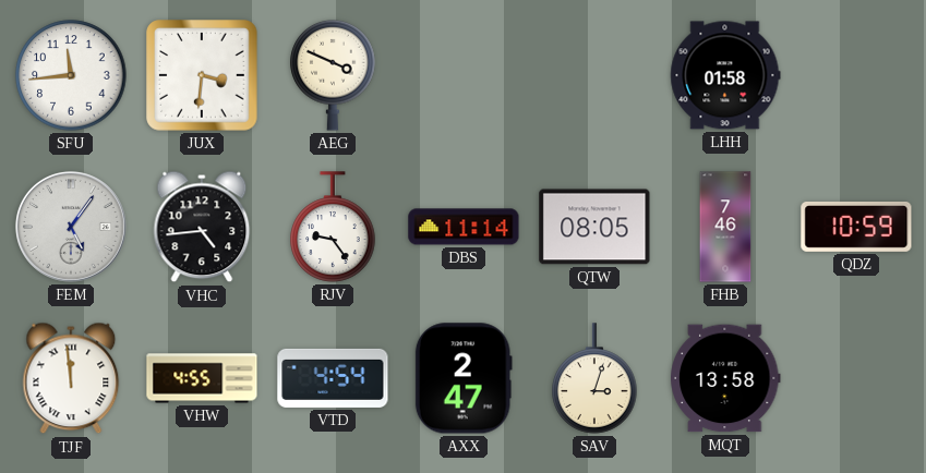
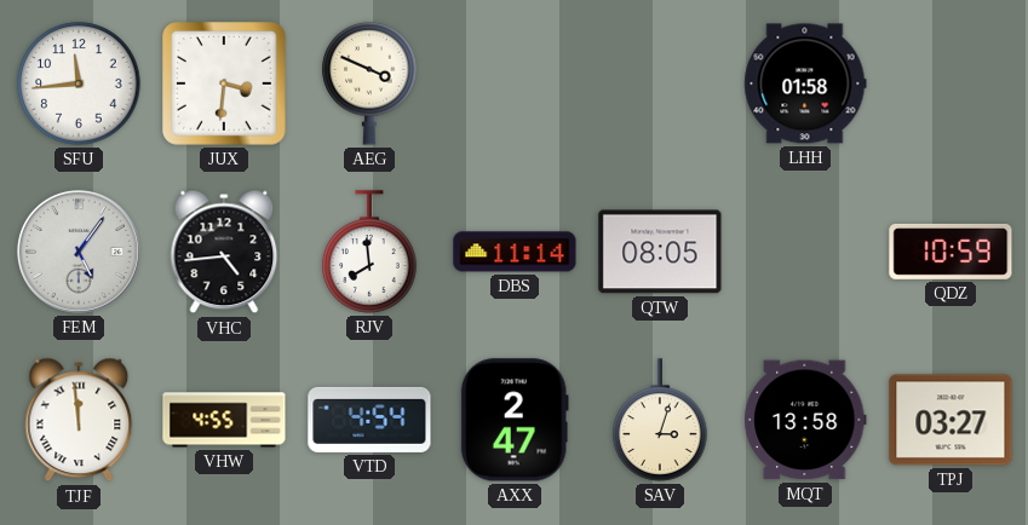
RJV: 9:24 -> 7:59 (369, 252)
FHB: 7:46 -> none (725, 227)
TPJ: none -> 03:27 (951, 420)
